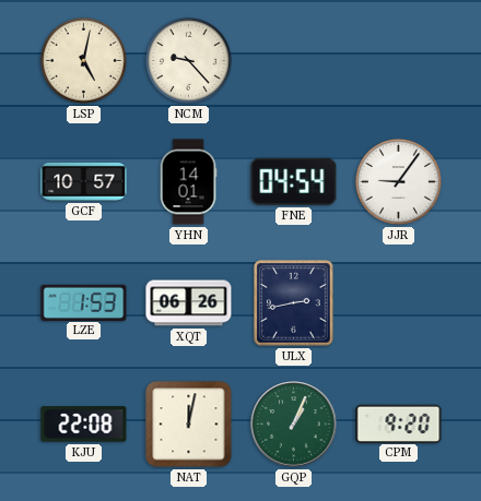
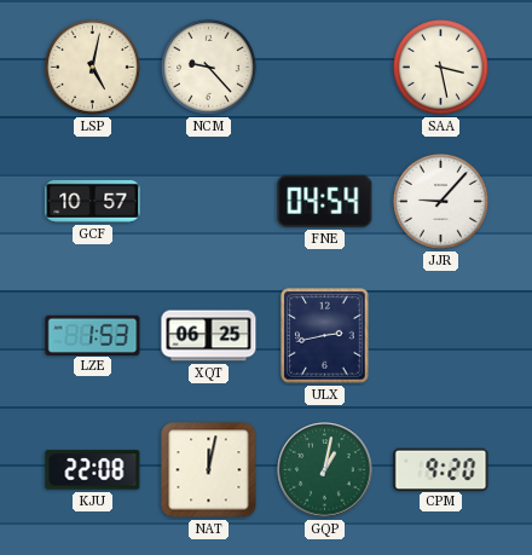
SAA: none -> 3:28 (440, 67)
YHN: 14:01 -> none (188, 182)
JJR: 9:06 -> 9:07 (440, 201)
XQT: 06:26 -> 06:25 (209, 336)
GQP: 1:04 -> 1:02 (325, 470)
